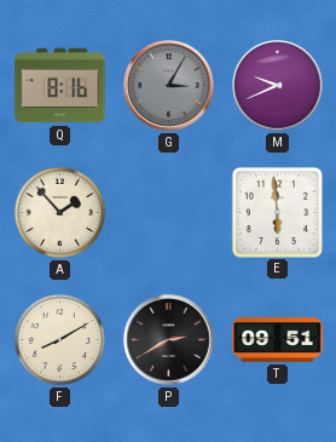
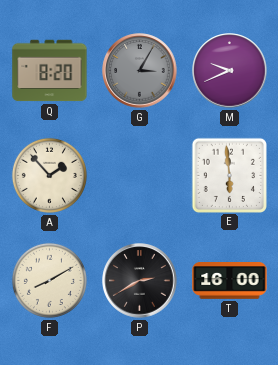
Q: 8:16 -> 8:20 (50, 71)
T: 09:51 -> 16:00 (230, 281)
